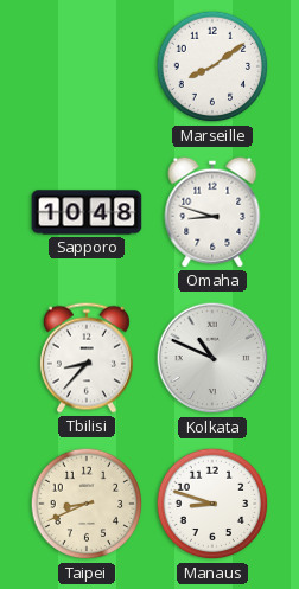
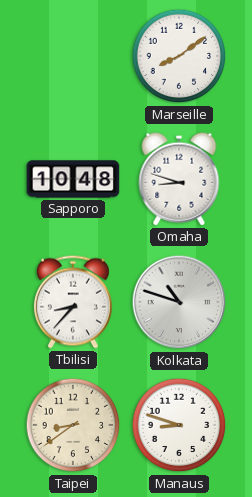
Kolkata: 10:49 -> 10:48 (179, 302)
Taipei: 8:41 -> 8:39 (73, 425)
